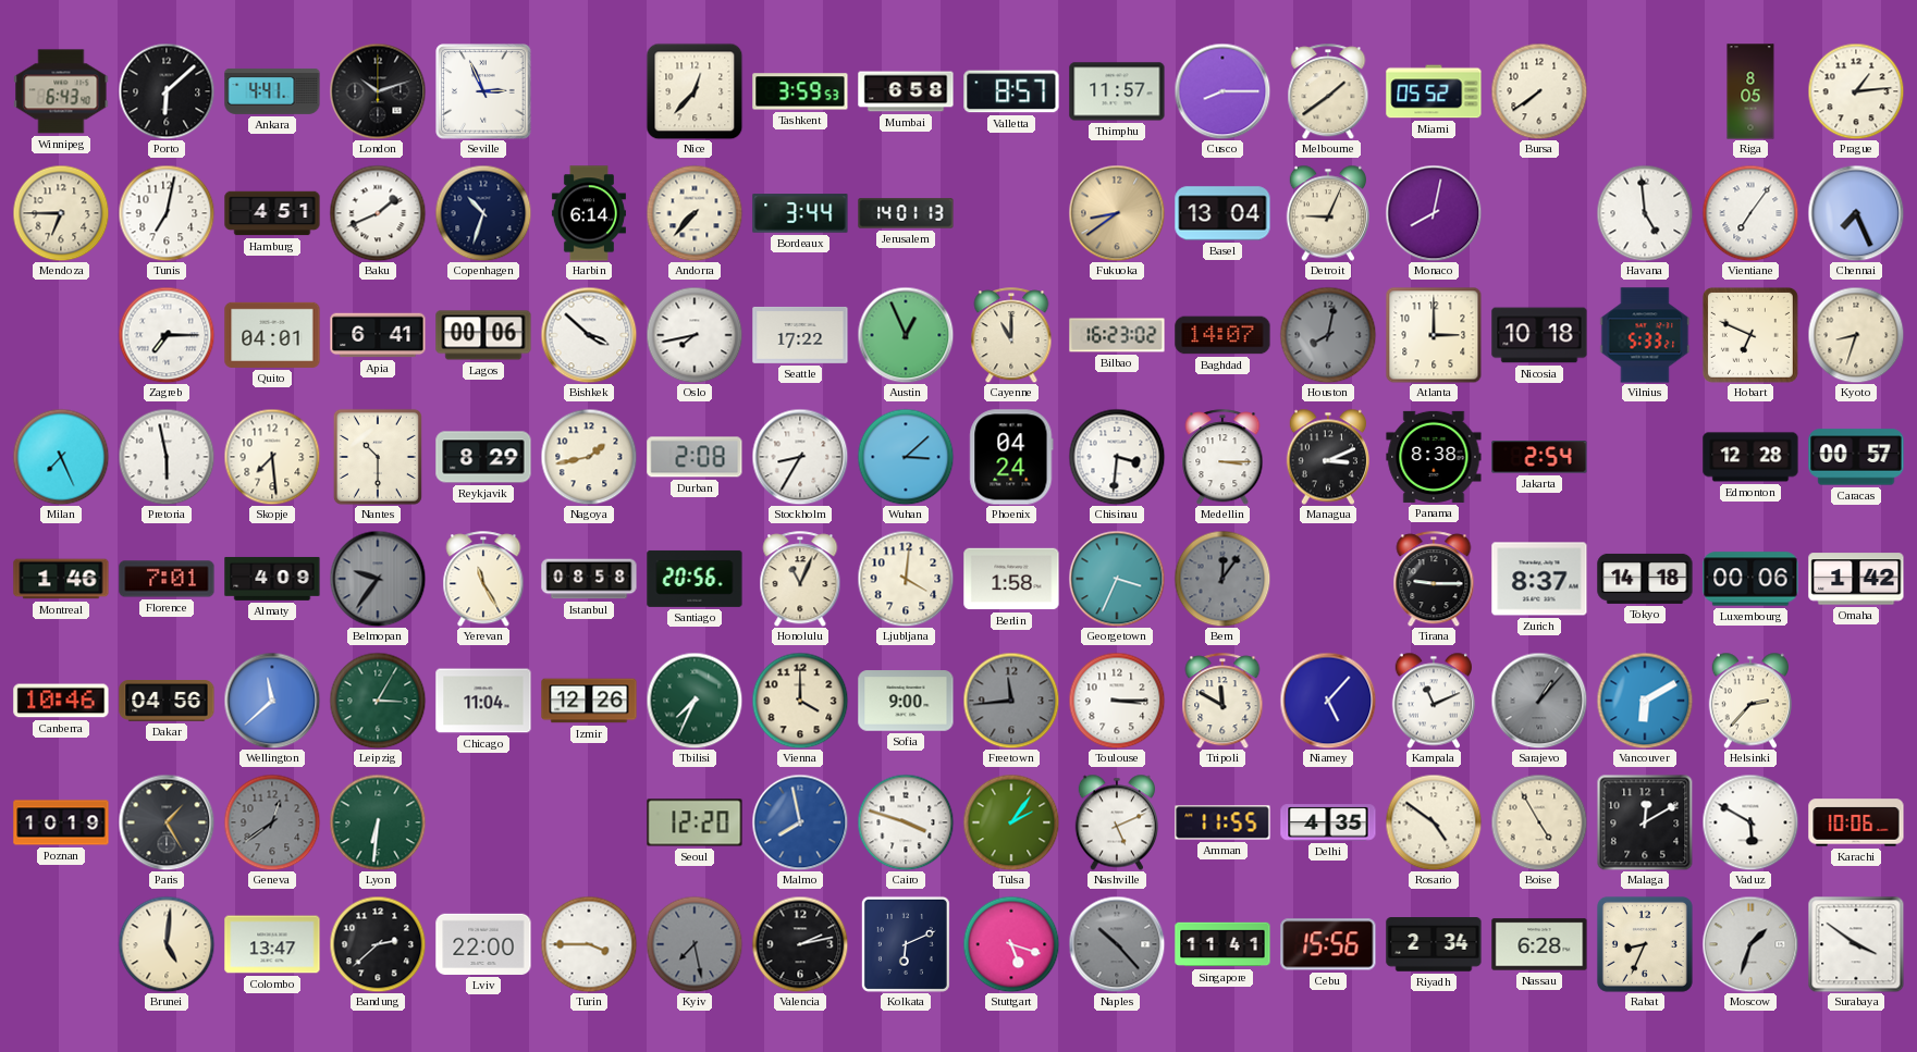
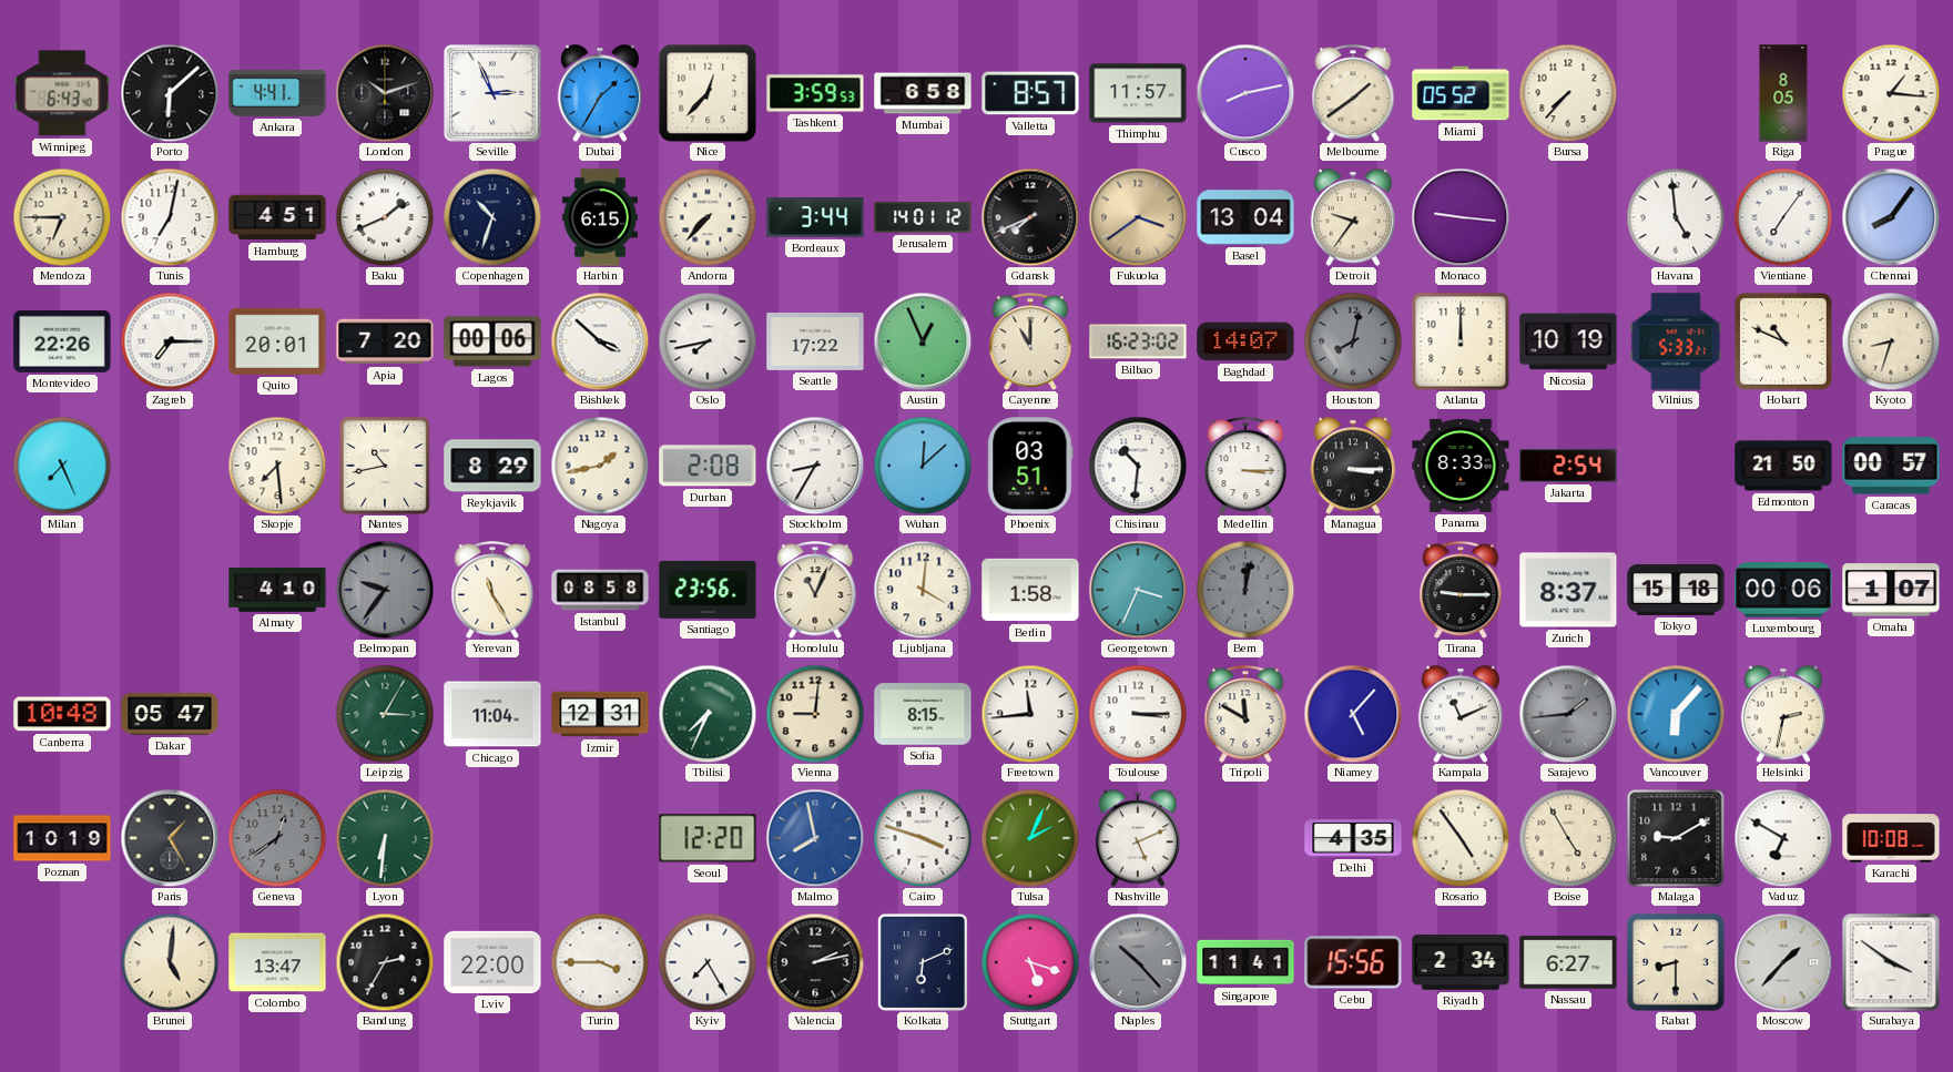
Dubai: none -> 1:35 (599, 93)
Cusco: 8:15 -> 8:13 (1245, 93)
Bursa: 7:39 -> 7:37 (1568, 93)
Prague: 1:14 -> 1:16 (1891, 93)
Harbin: 6:14 -> 6:15 (600, 217)
Jerusalem: 14:01:13 -> 14:01:12 (923, 217)
Gdansk: none -> 7:41 (1030, 217)
Fukuoka: 8:39 -> 3:39 (1138, 217)
Detroit: 9:04 -> 9:36 (1352, 217)
Monaco: 8:02 -> 9:16 (1461, 217)
Chennai: 7:26 -> 8:06 (1891, 217)
Montevideo: none -> 22:26 (62, 341)
Quito: 04:01 -> 20:01 (277, 341)
Apia: 6:41 -> 7:20 (385, 341)
Atlanta: 3:00 -> 12:00 (1461, 341)
Nicosia: 10:18 -> 10:19 (1568, 341)
Hobart: 6:49 -> 10:49 (1783, 341)
Pretoria: 5:58 -> none (167, 457)
Nantes: 10:30 -> 10:43 (385, 466)
Wuhan: 3:08 -> 12:08 (923, 466)
Phoenix: 04:24 -> 03:51 (1030, 466)
Chisinau: 3:31 -> 10:31 (1138, 466)
Managua: 3:11 -> 3:15 (1352, 466)
Panama: 8:38 -> 8:33 (1461, 466)
Edmonton: 12:28 -> 21:50 (1783, 466)
Montreal: 1:46 -> none (61, 579)
Florence: 7:01 -> none (167, 579)
Almaty: 4:09 -> 4:10 (277, 590)
Santiago: 20:56 -> 23:56 (708, 590)
Bern: 12:06 -> 12:02 (1245, 590)
Tokyo: 14:18 -> 15:18 (1676, 590)
Omaha: 1:42 -> 1:07 (1891, 590)
Canberra: 10:46 -> 10:48 (62, 714)
Dakar: 04:56 -> 05:47 (170, 714)
Wellington: 11:38 -> none (272, 701)
Izmir: 12:26 -> 12:31 (600, 714)
Vienna: 4:00 -> 9:01 (815, 714)
Sofia: 9:00 -> 8:15 (923, 714)
Freetown dial: grey -> white (1030, 714)
Sarajevo: 1:07 -> 1:44 (1568, 714)
Vancouver: 6:10 -> 6:07 (1676, 714)
Helsinki: 2:37 -> 2:32 (1782, 714)
Tulsa: 2:06 -> 2:04 (1030, 838)
Amman: 11:55 -> none (1222, 822)
Rosario: 4:51 -> 4:54 (1461, 838)
Malaga: 12:10 -> 9:10 (1676, 838)
Vaduz: 5:50 -> 6:50 (1783, 838)
Karachi: 10:06 -> 10:08 (1891, 838)
Bandung: 2:38 -> 2:35 (385, 962)
Kyiv: 7:28 -> 7:25 (708, 962)
Kyiv dial: grey -> white (708, 962)
Nassau: 6:28 -> 6:27 (1568, 962)
Rabat: 8:34 -> 8:30 (1676, 962)
Moscow: 1:33 -> 1:37 (1783, 962)
